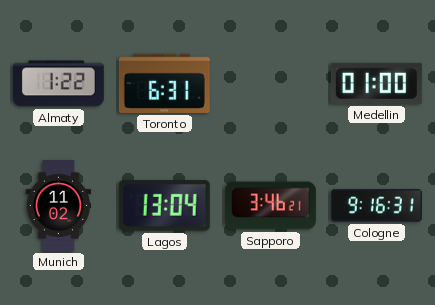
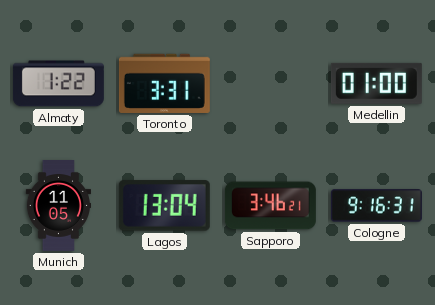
Toronto: 6:31 -> 3:31 (164, 83)
Munich: 11:02 -> 11:05 (58, 206)
